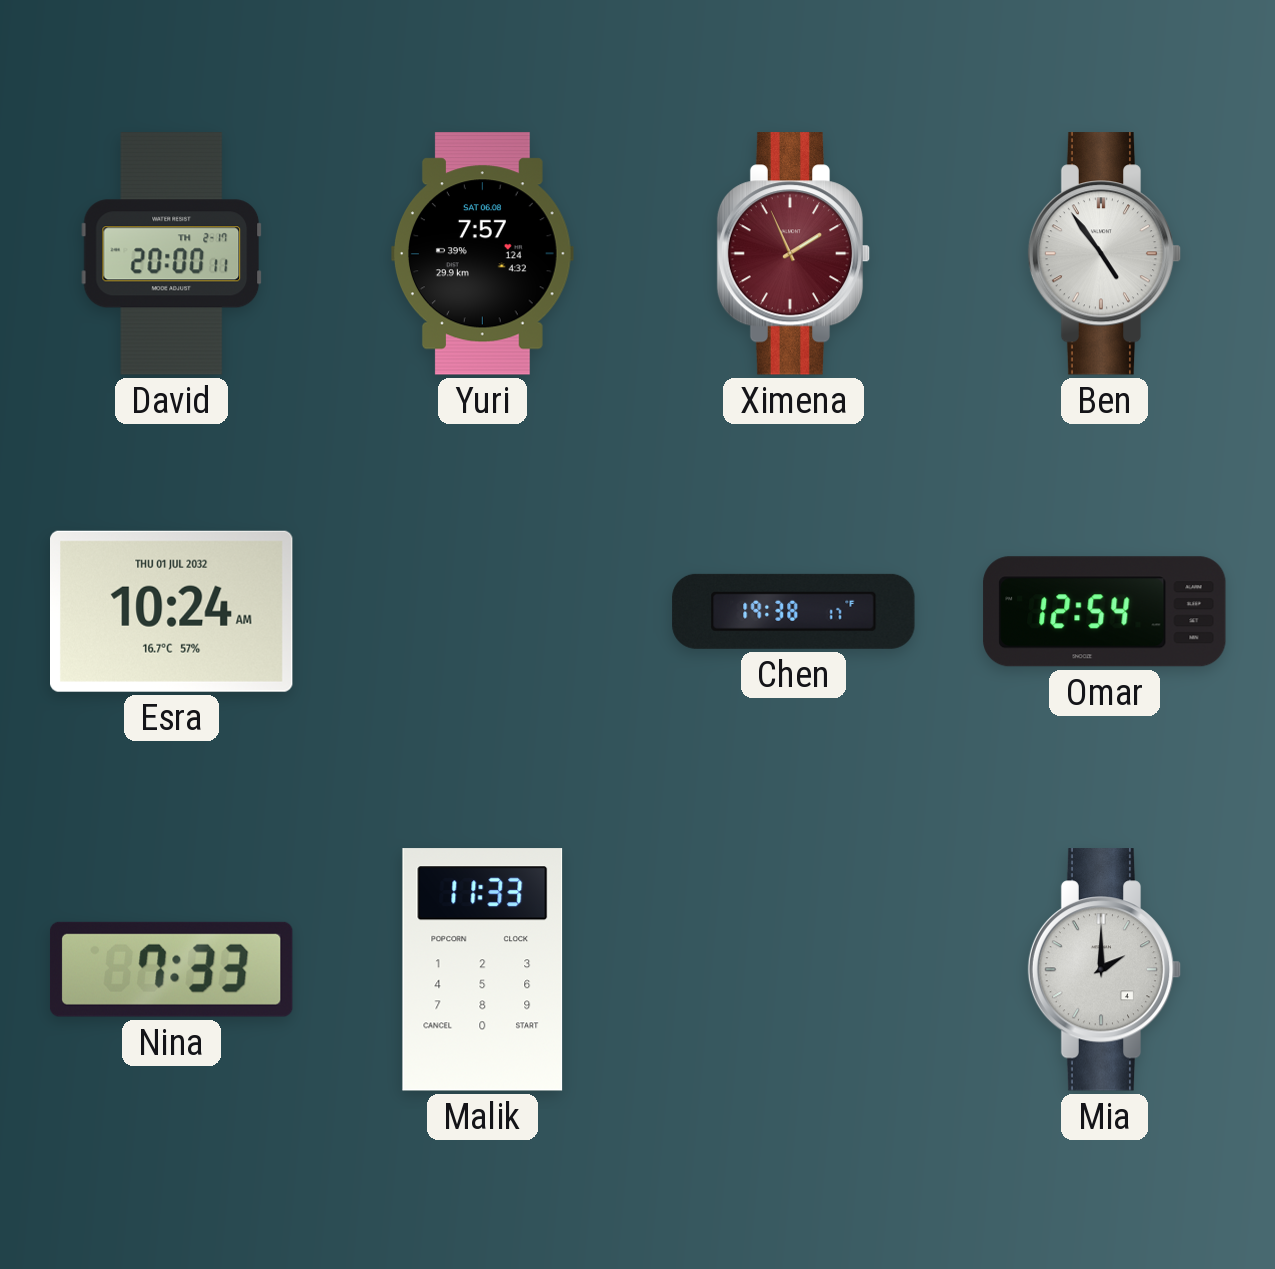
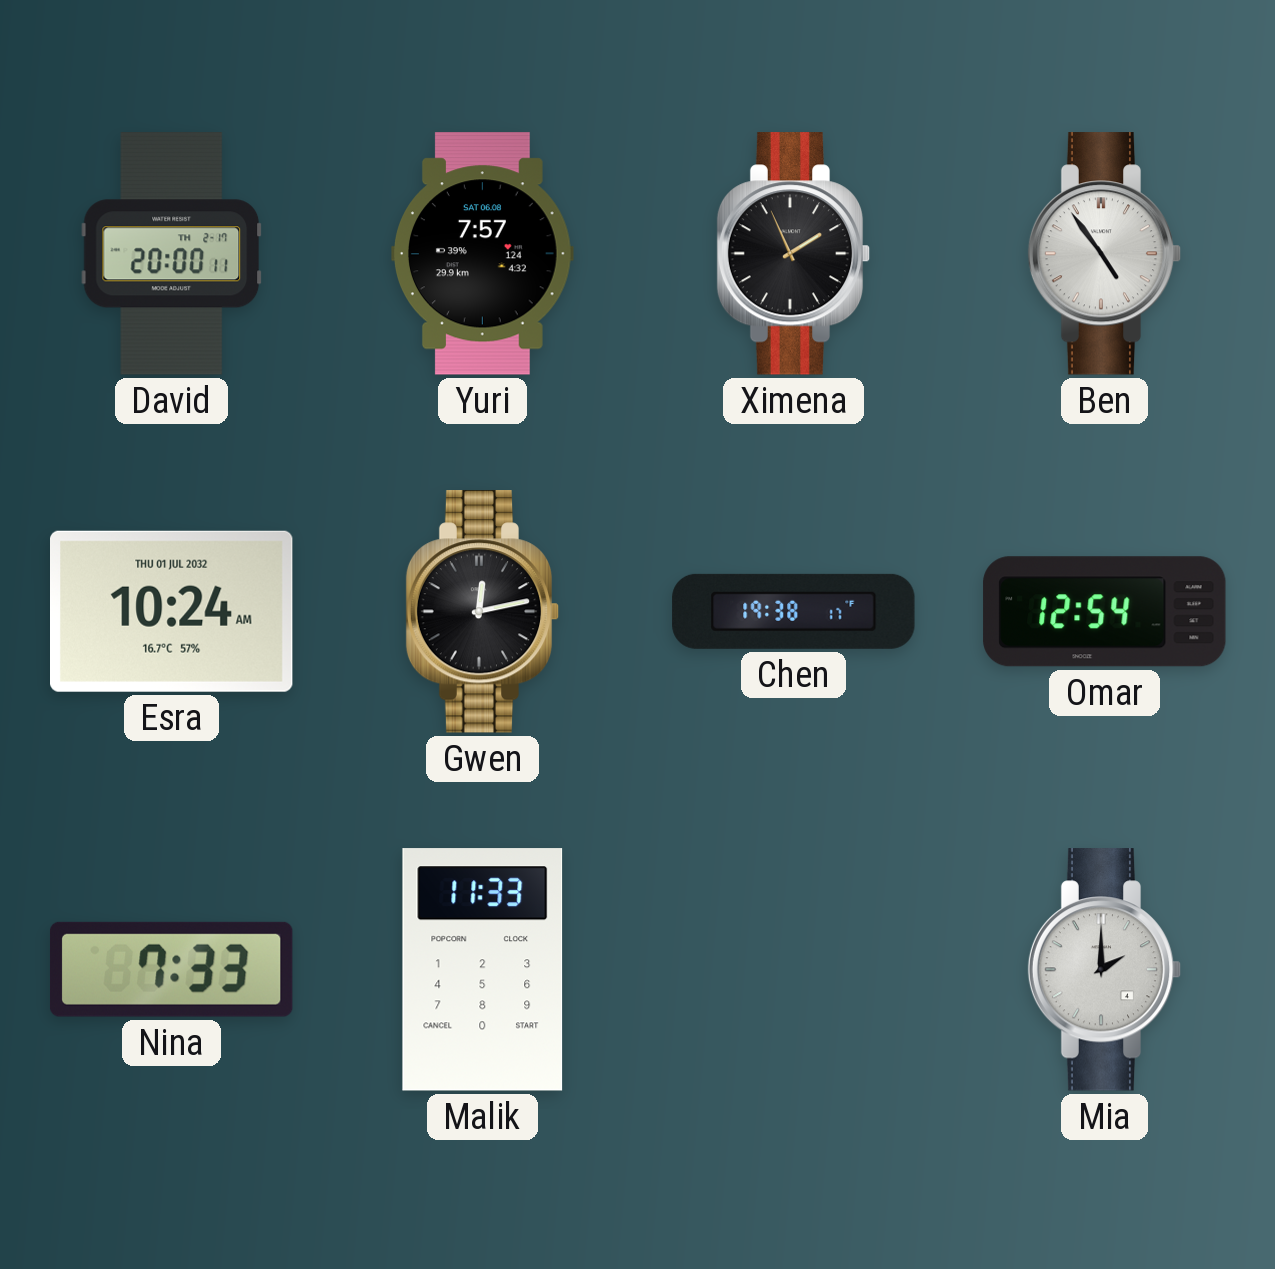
Ximena dial: burgundy -> black (794, 254)
Gwen: none -> 12:13 (483, 612)
